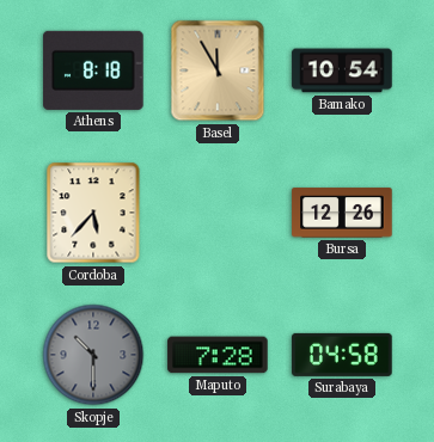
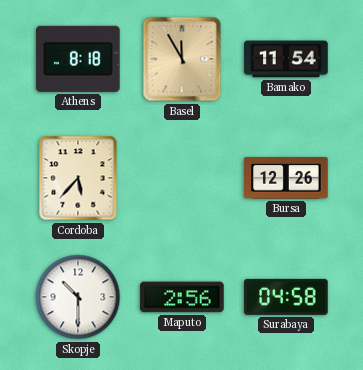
Bamako: 10:54 -> 11:54 (286, 59)
Skopje dial: grey -> white (78, 297)
Maputo: 7:28 -> 2:56 (182, 297)
